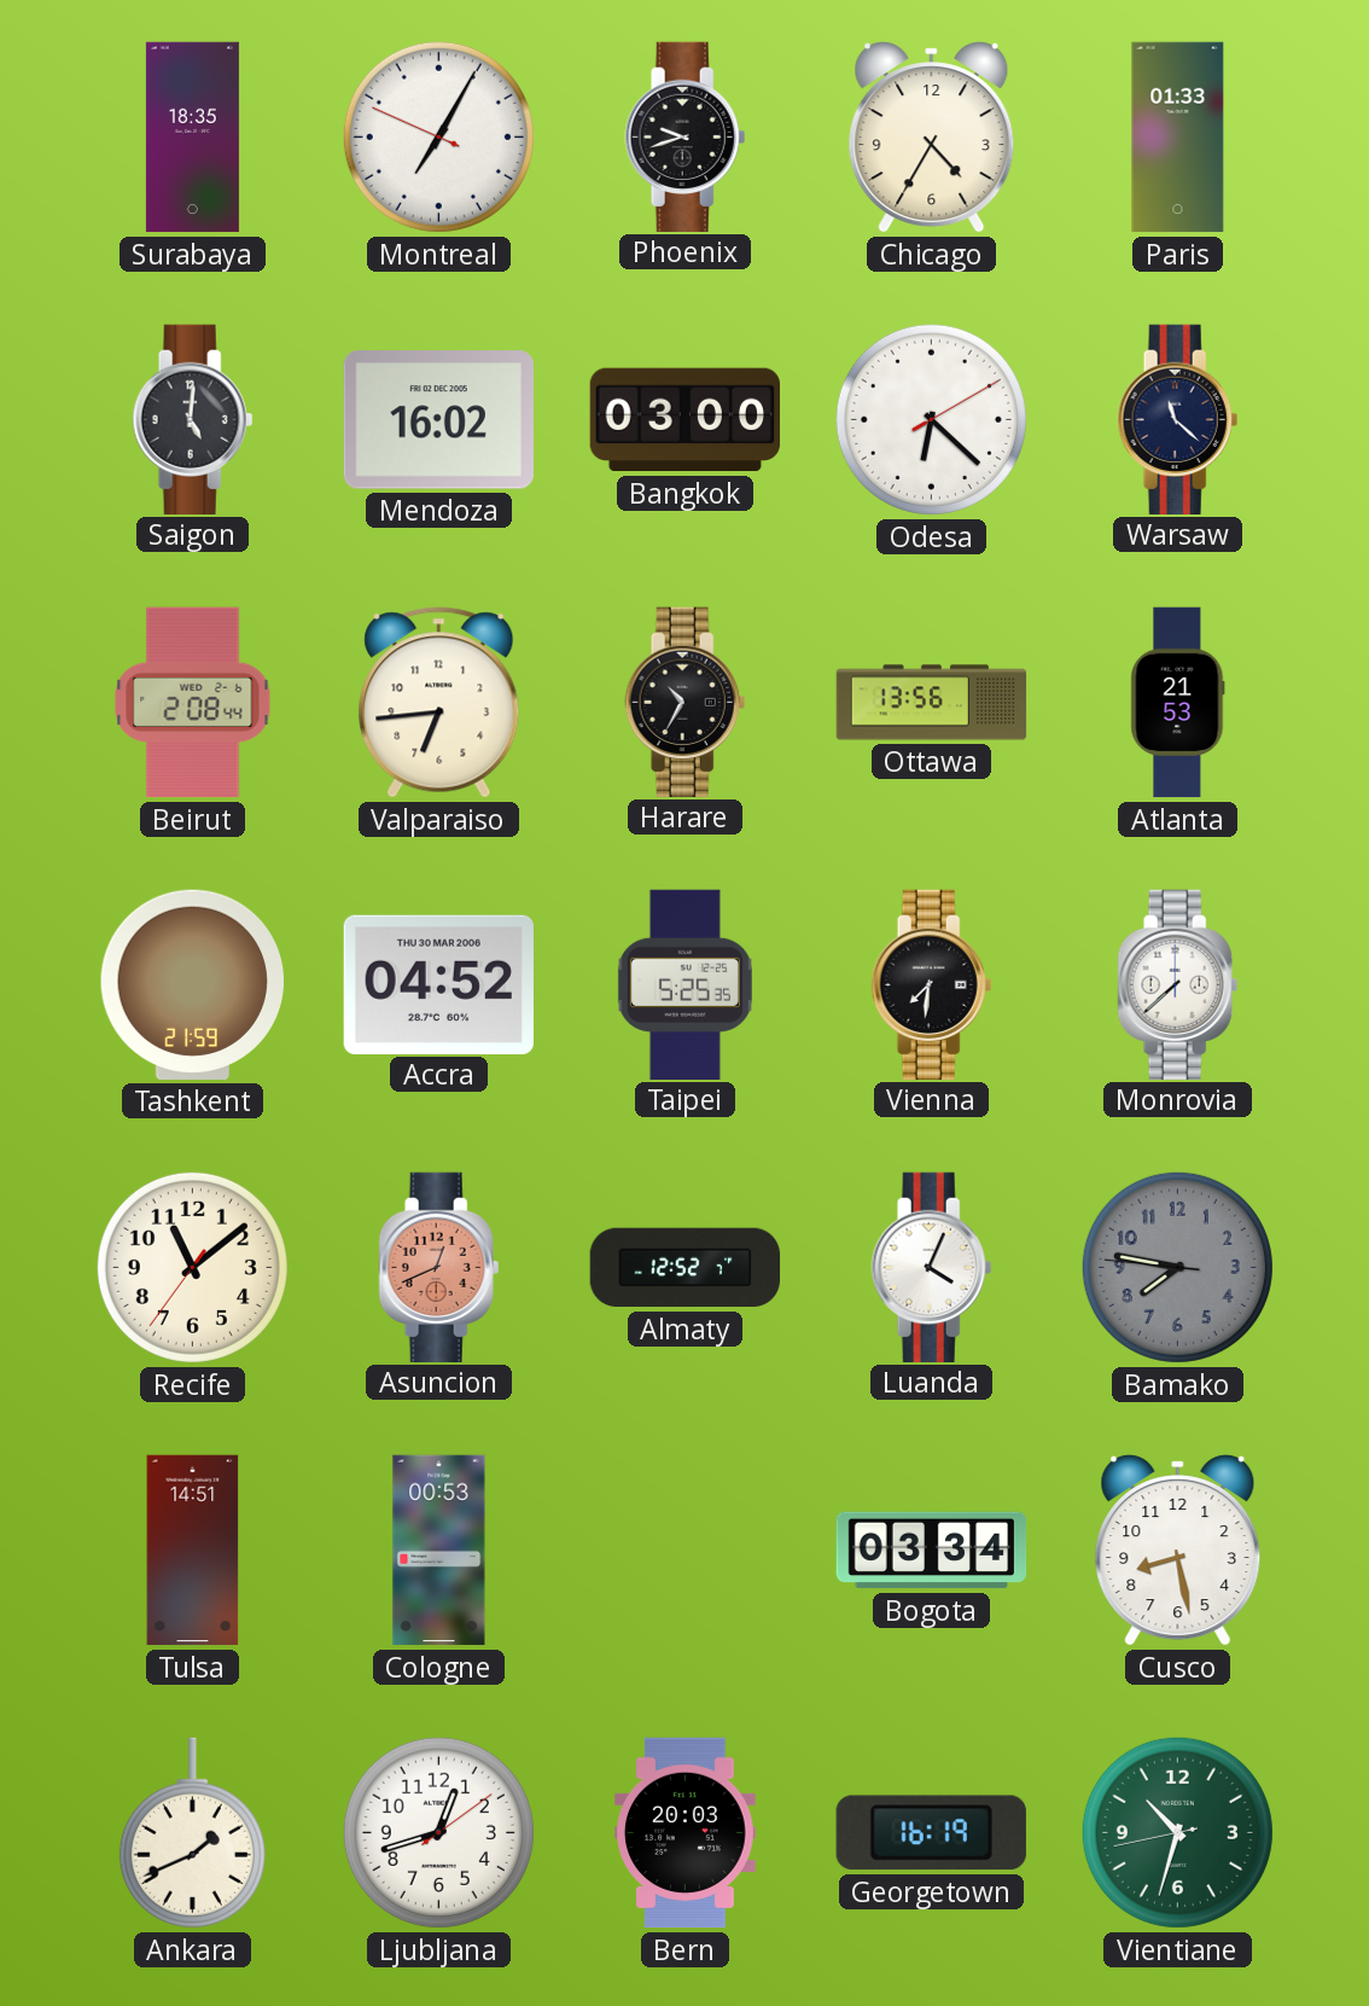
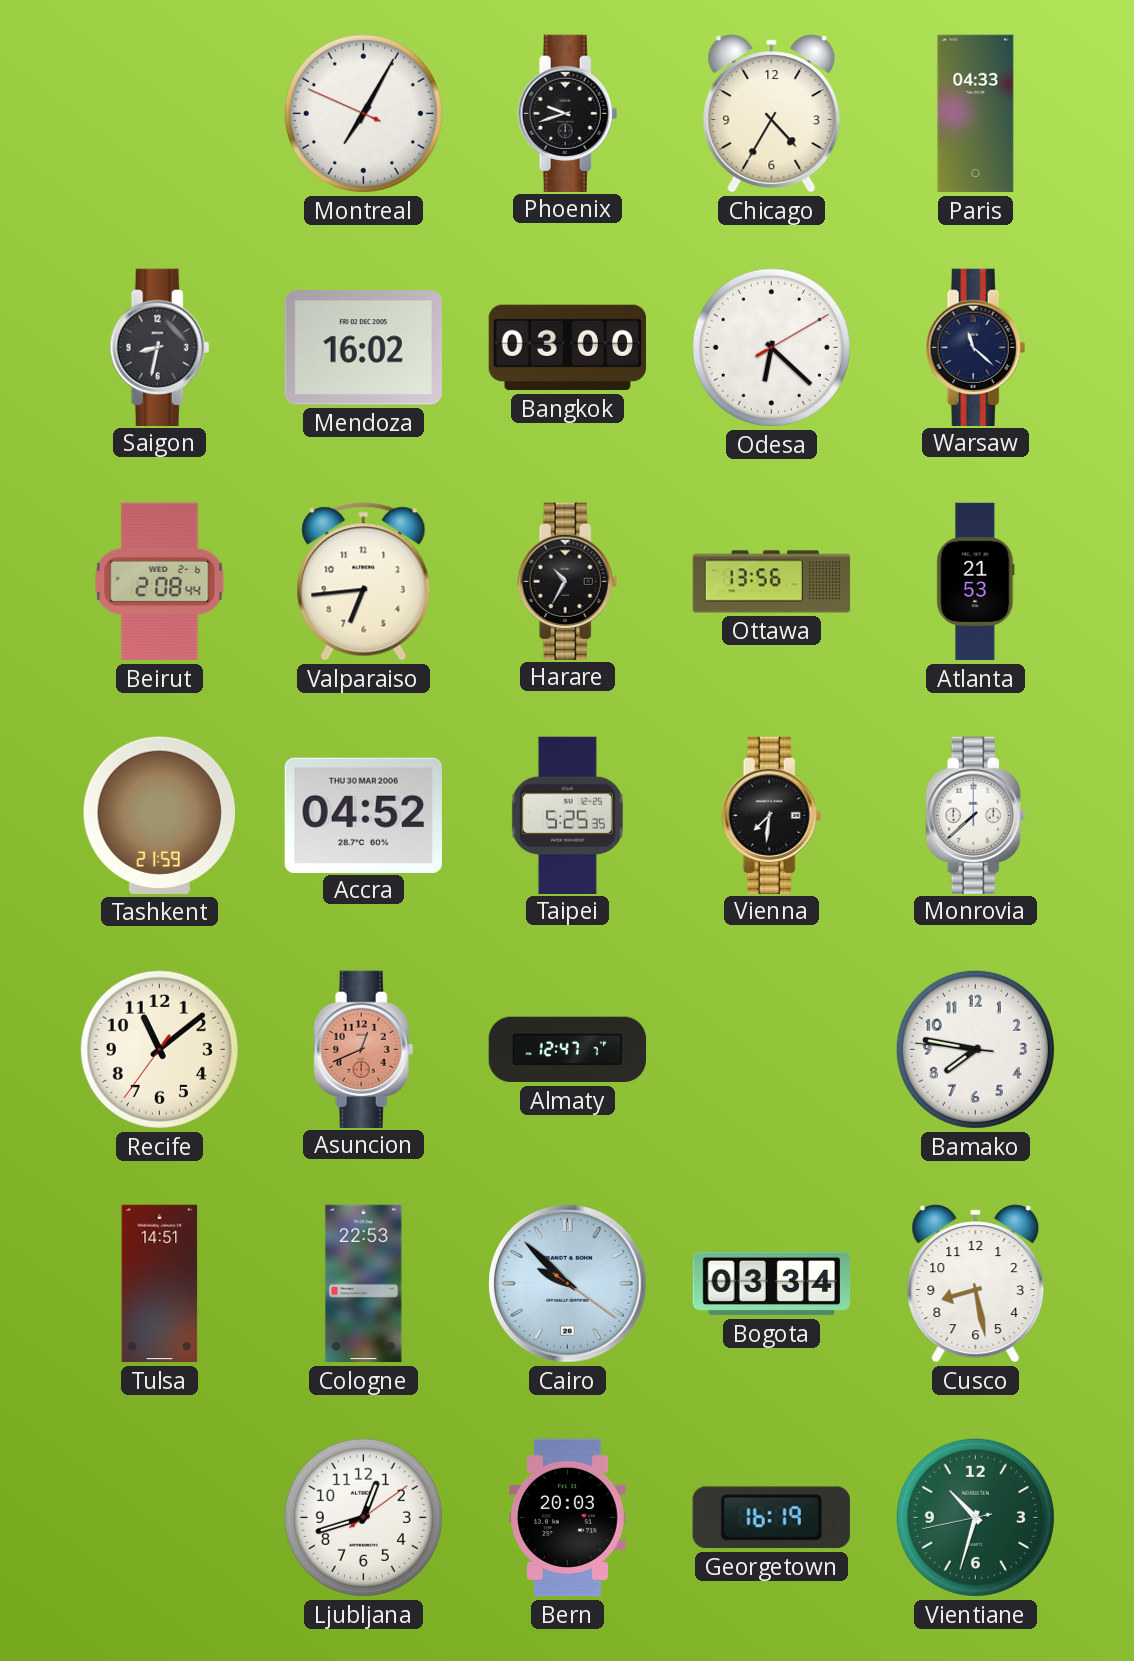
Surabaya: 18:35 -> none (192, 138)
Paris: 01:33 -> 04:33 (976, 114)
Saigon: 5:01 -> 8:32 (160, 347)
Almaty: 12:52 -> 12:47 (568, 1050)
Luanda: 4:04 -> none (932, 1267)
Bamako dial: grey -> white (975, 1049)
Cologne: 00:53 -> 22:53 (364, 1284)
Cairo: none -> 9:52 (568, 1284)
Ankara: 1:41 -> none (192, 1833)
